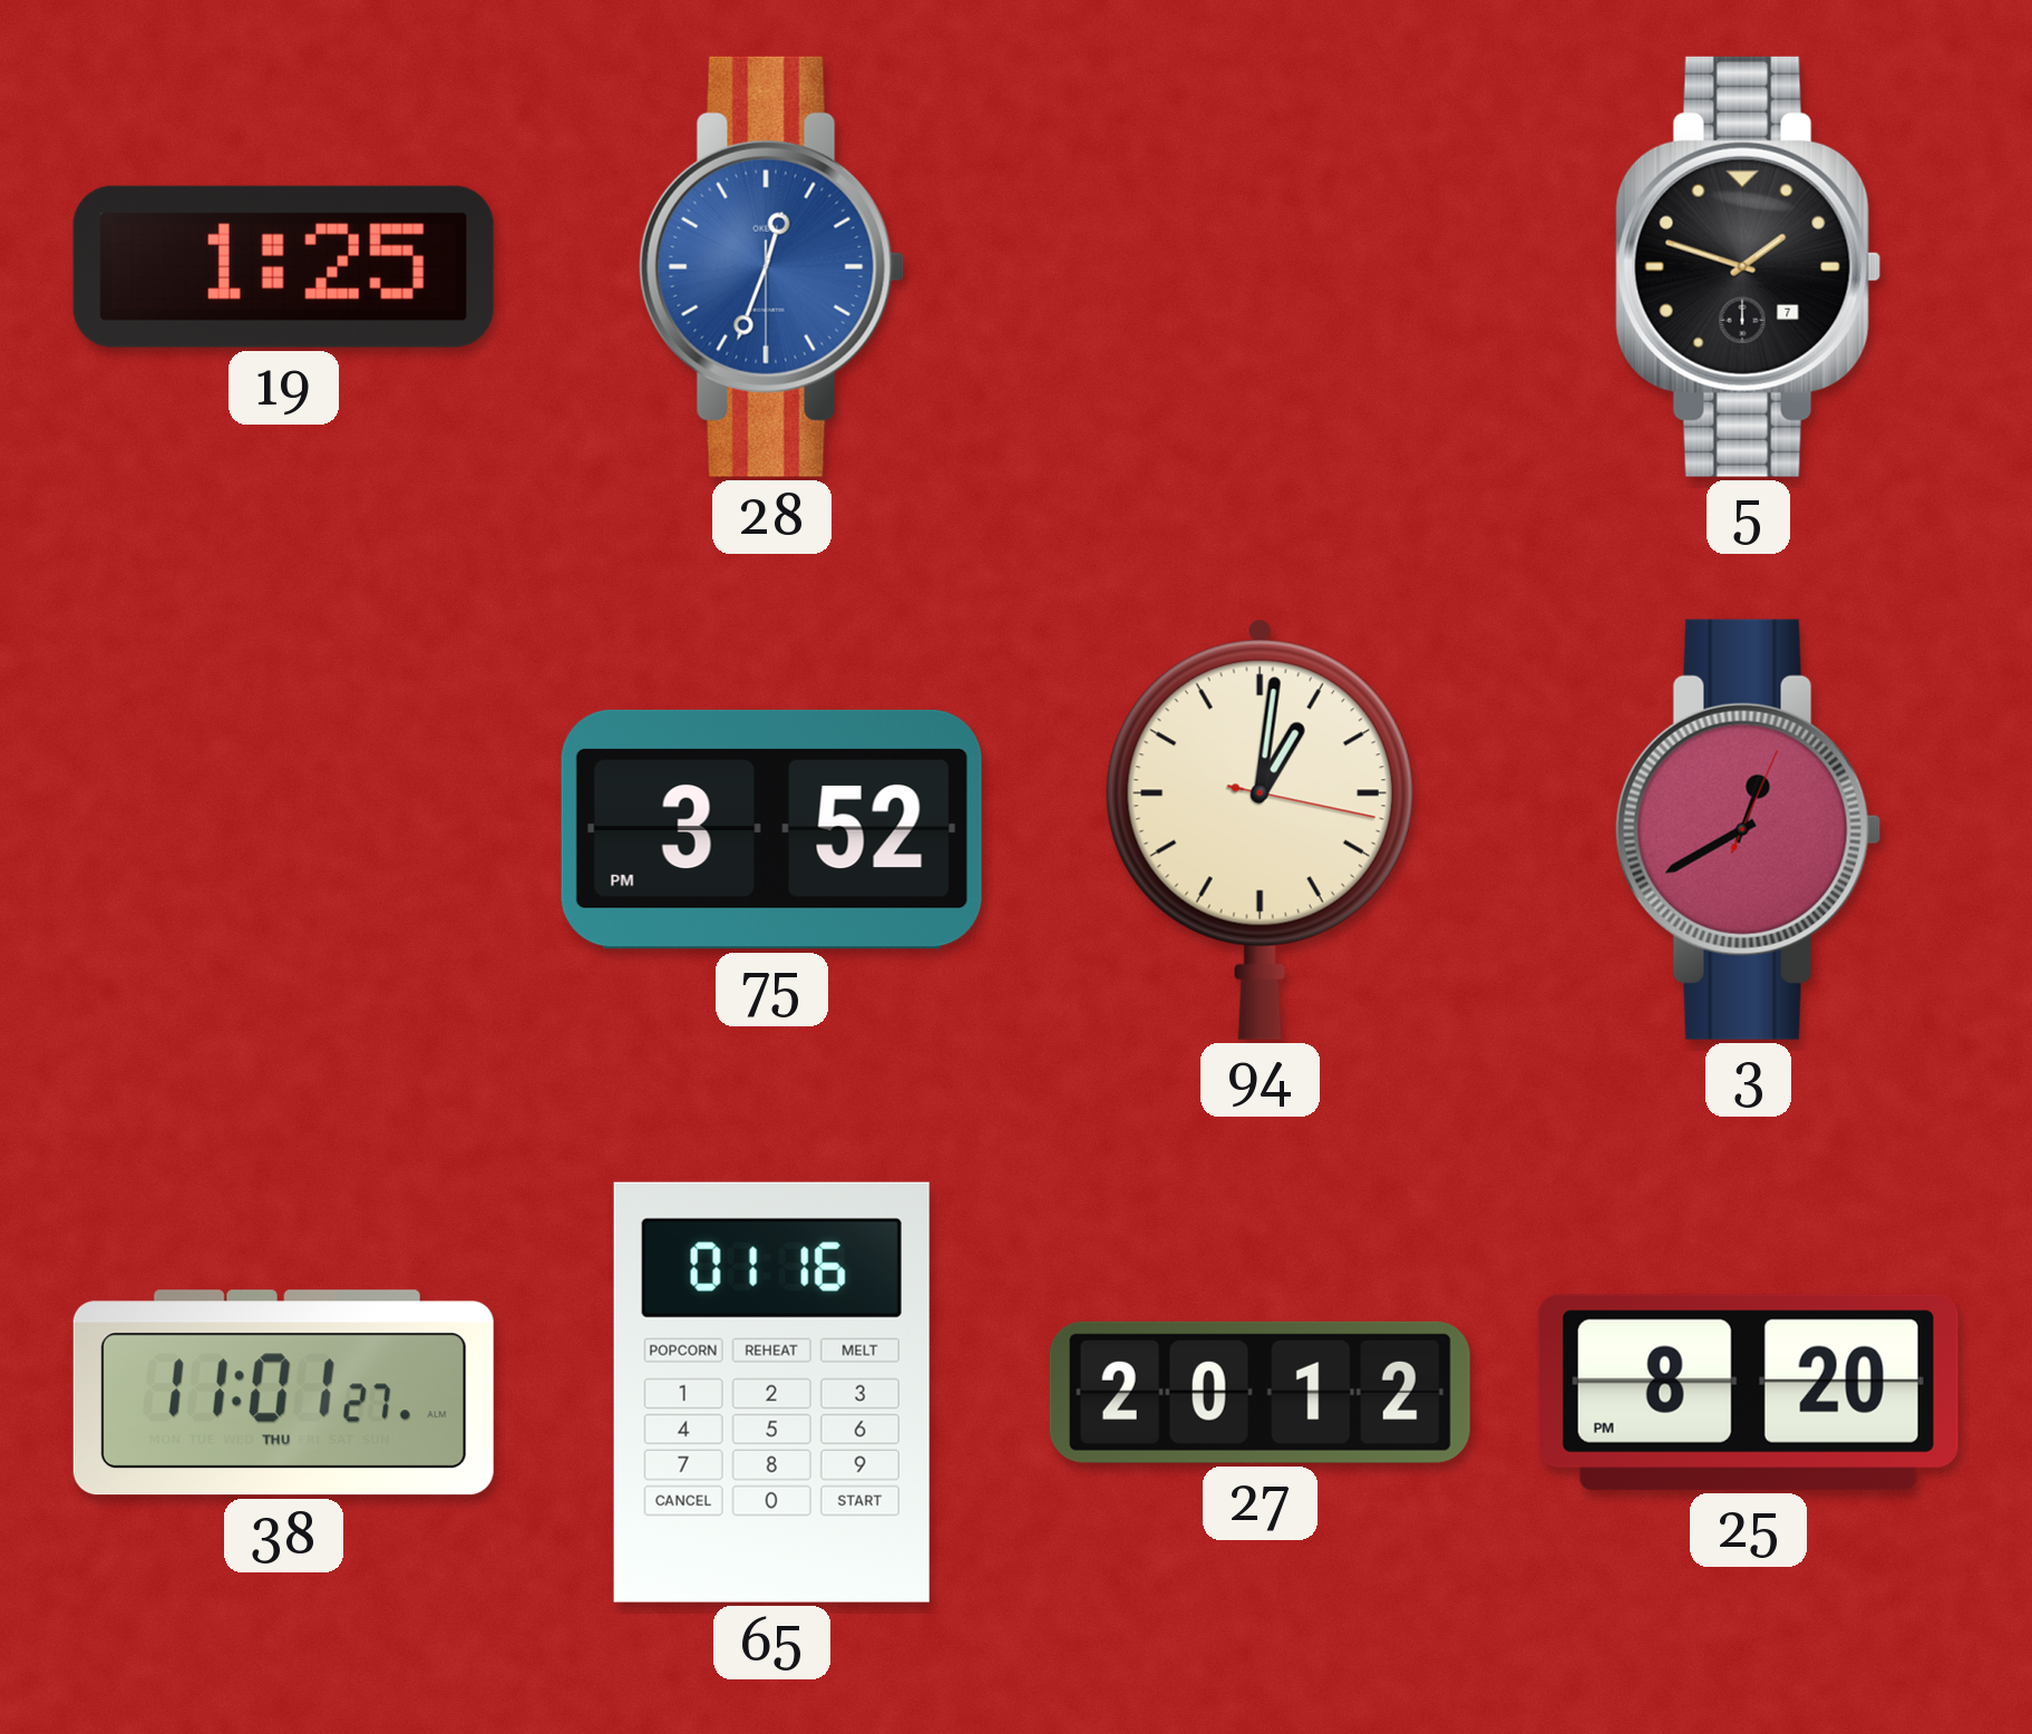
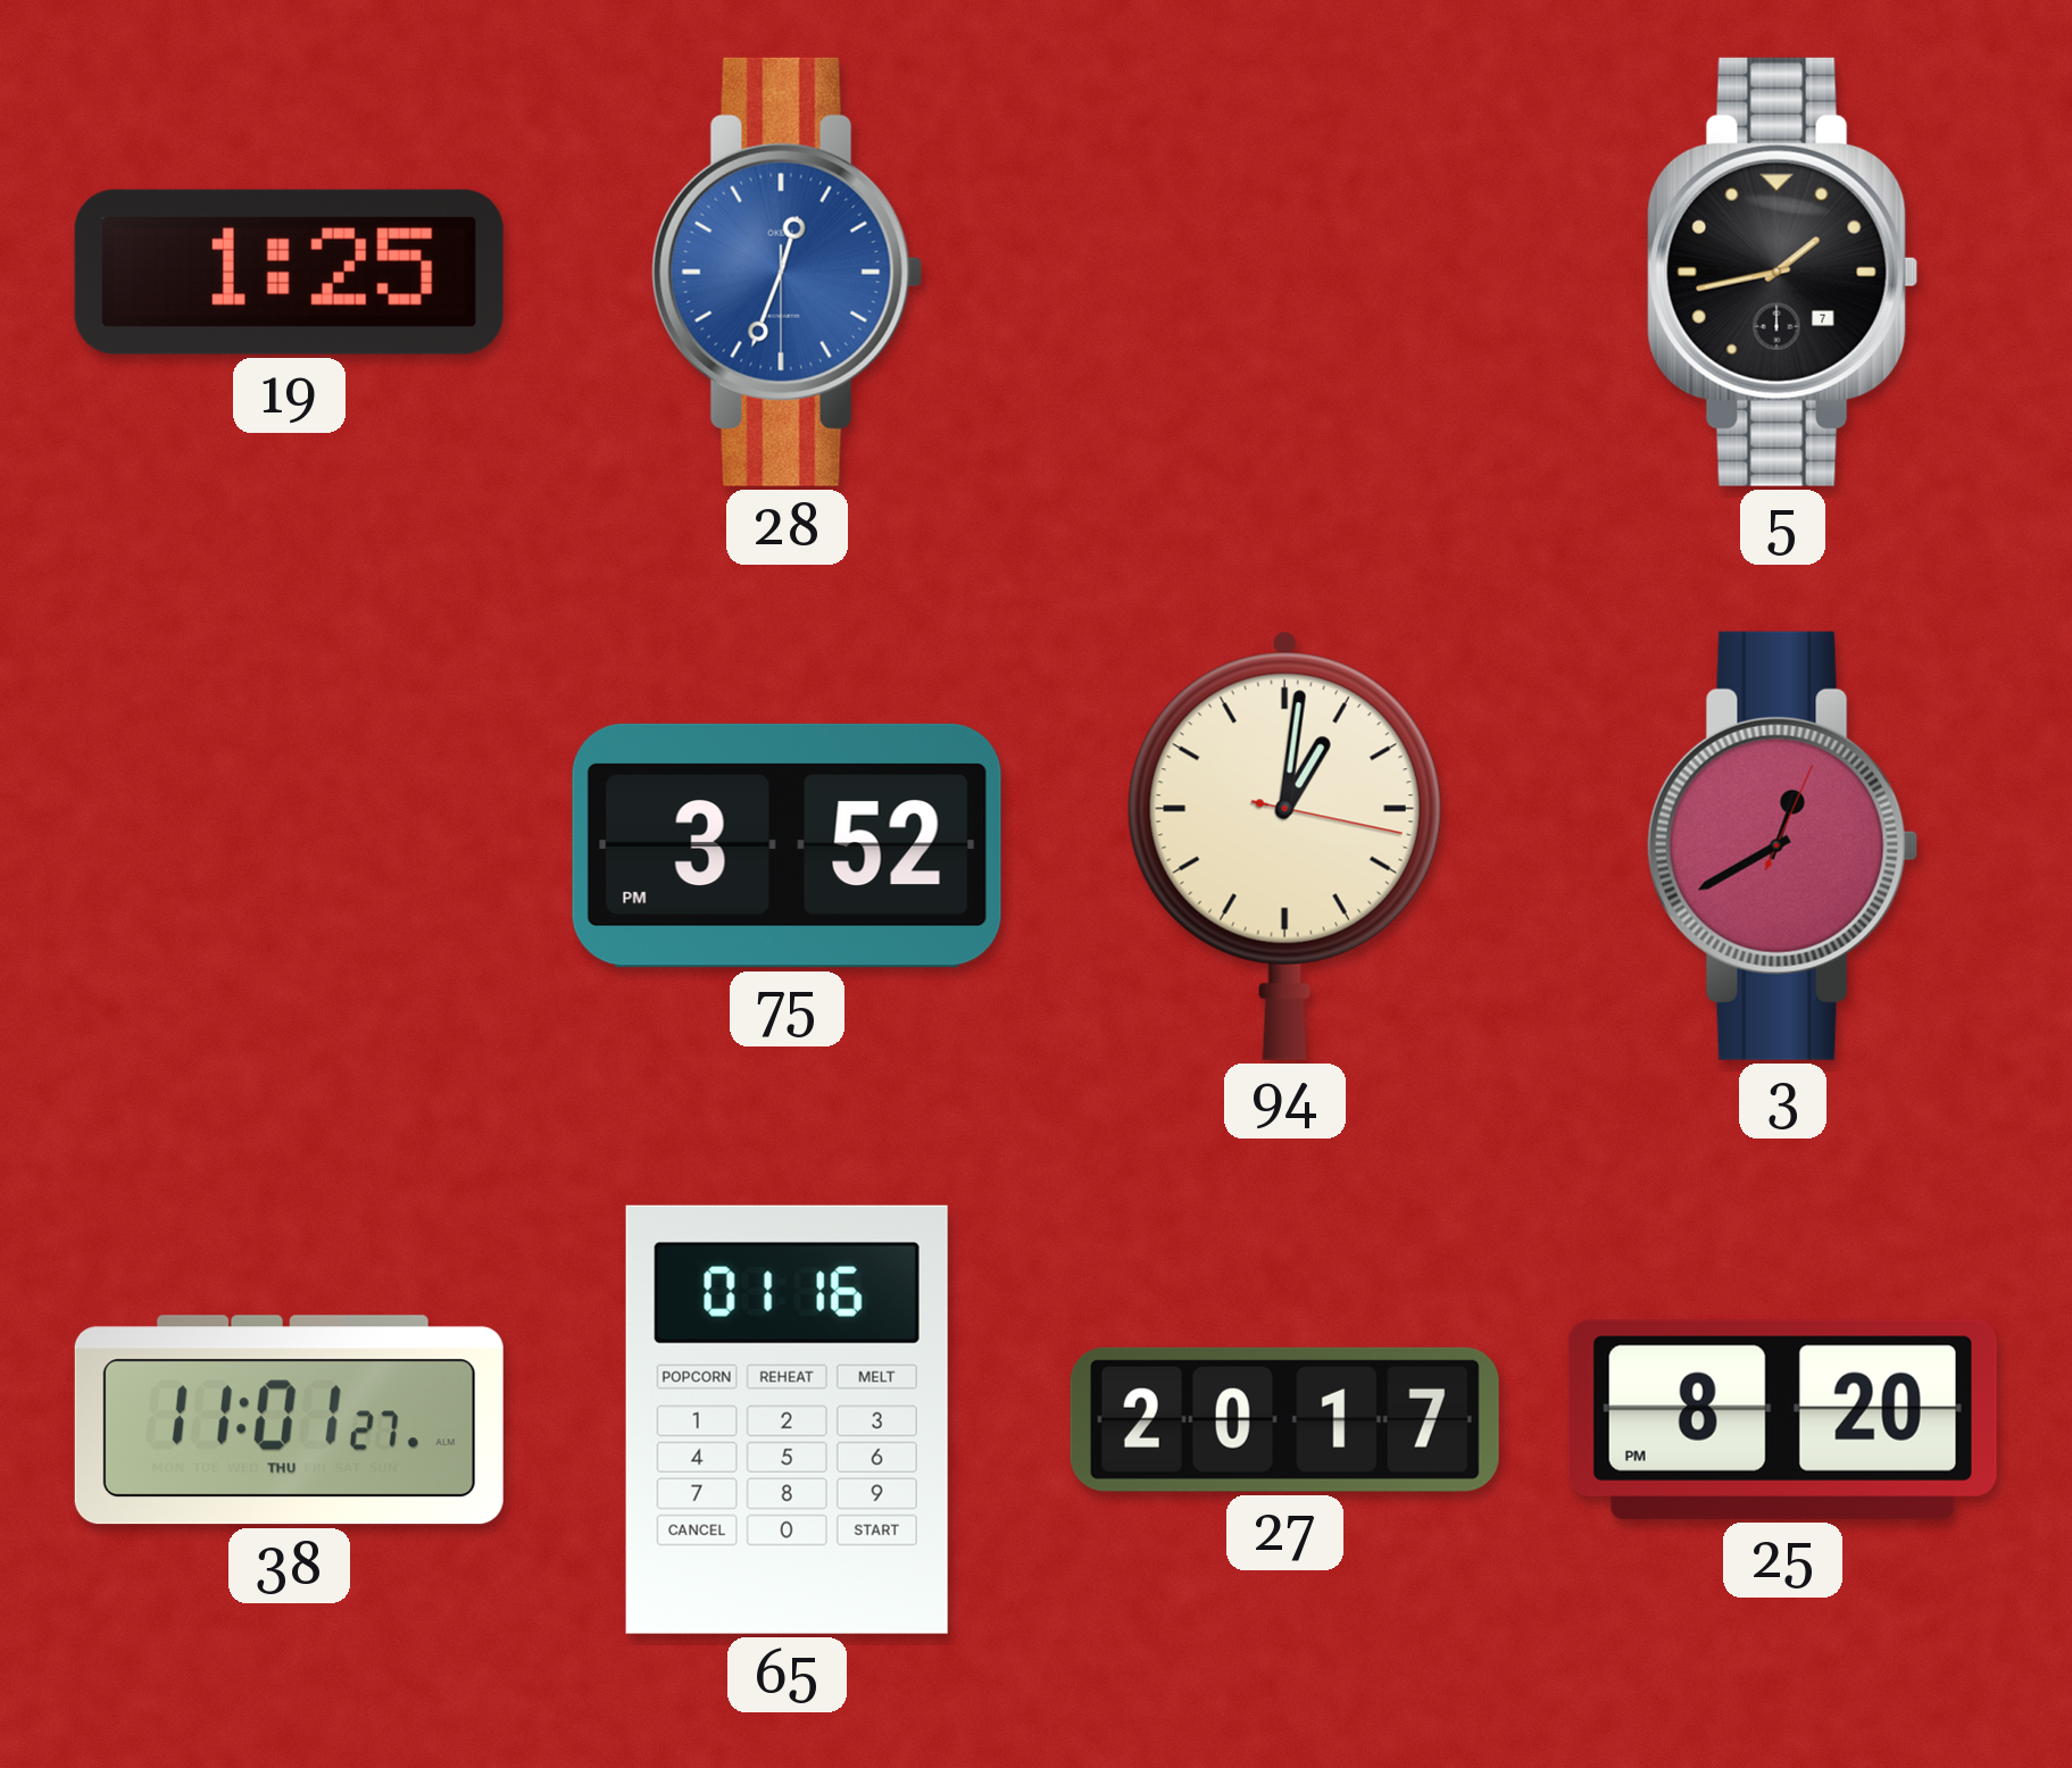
5: 1:48 -> 1:43 (1783, 272)
27: 20:12 -> 20:17 (1284, 1419)
